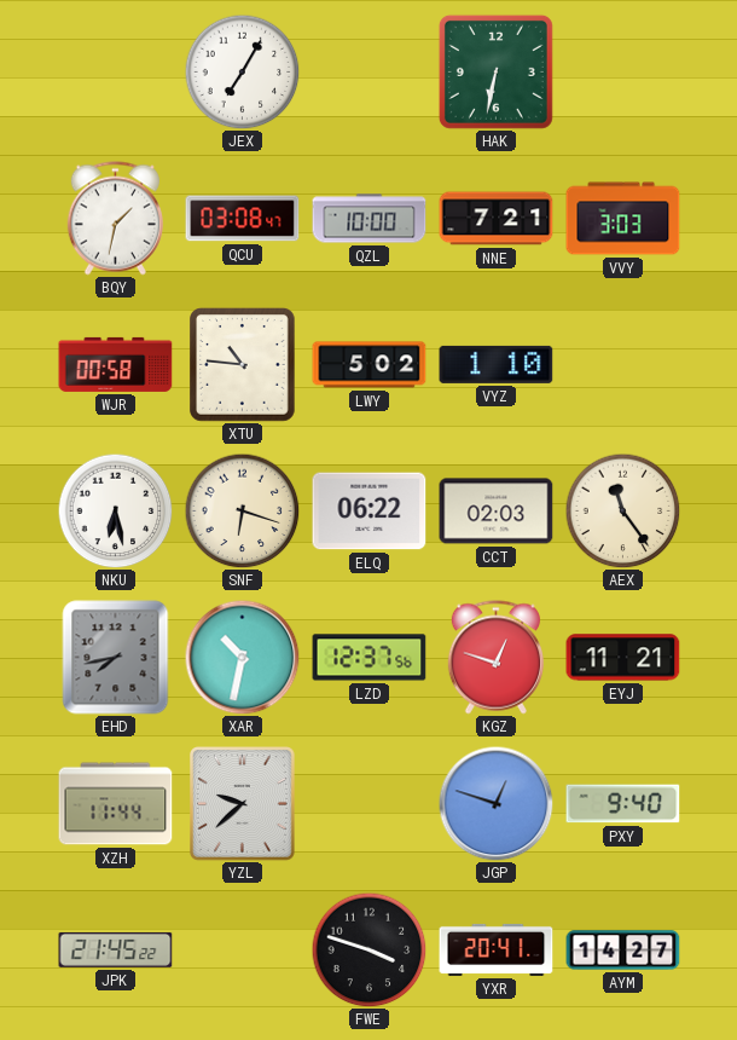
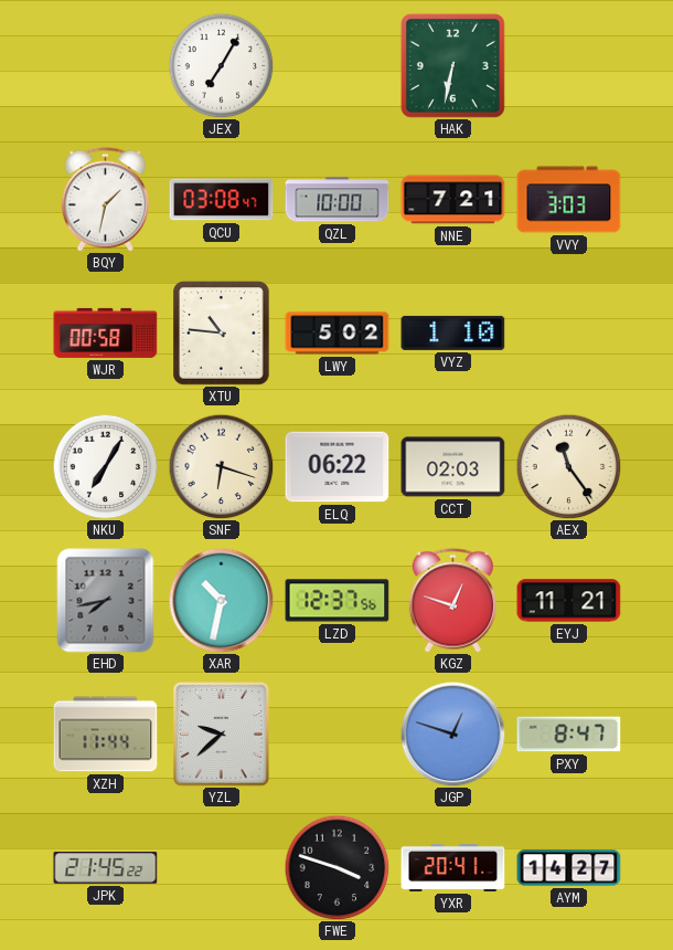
NKU: 6:28 -> 7:05 (105, 466)
PXY: 9:40 -> 8:47 (569, 735)
